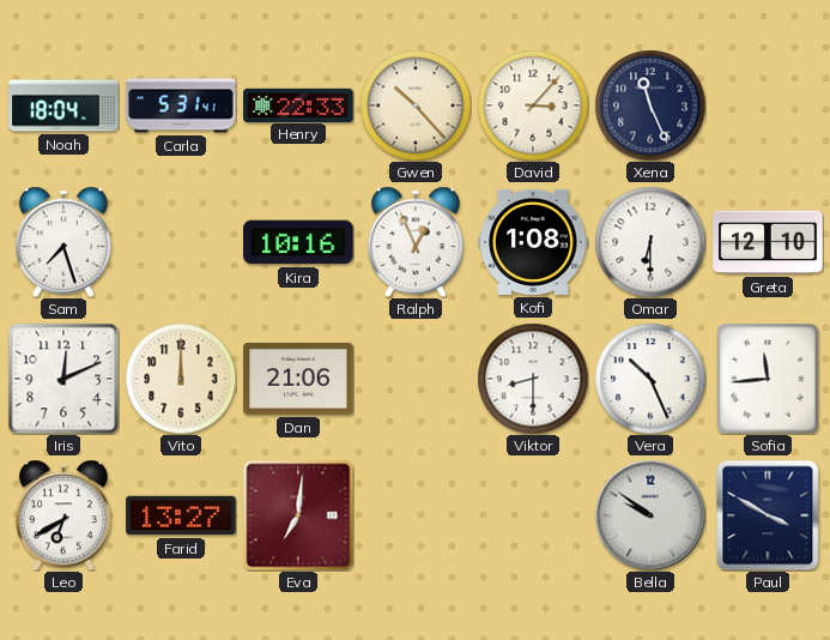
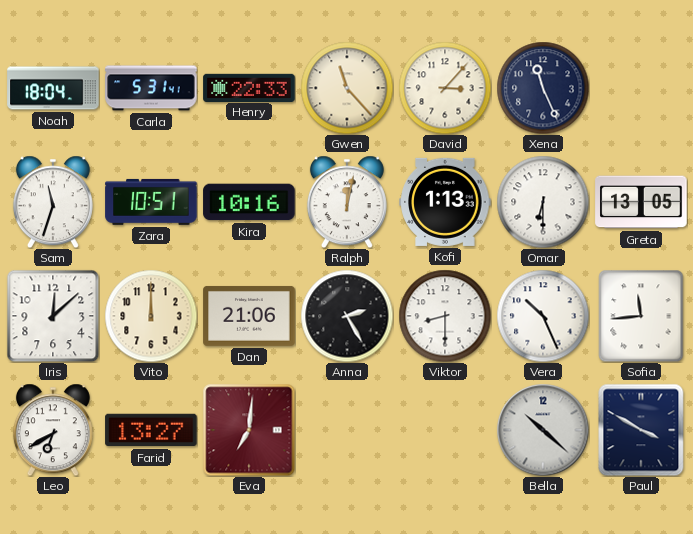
Gwen: 10:23 -> 11:23 (347, 88)
Sam: 7:27 -> 11:33 (53, 202)
Zara: none -> 10:51 (151, 202)
Ralph: 12:56 -> 12:02 (347, 202)
Kofi: 1:08 -> 1:13 (445, 202)
Greta: 12:10 -> 13:05 (641, 202)
Iris: 12:11 -> 12:08 (53, 316)
Anna: none -> 2:25 (347, 316)
Bella: 9:51 -> 10:22 (543, 430)
